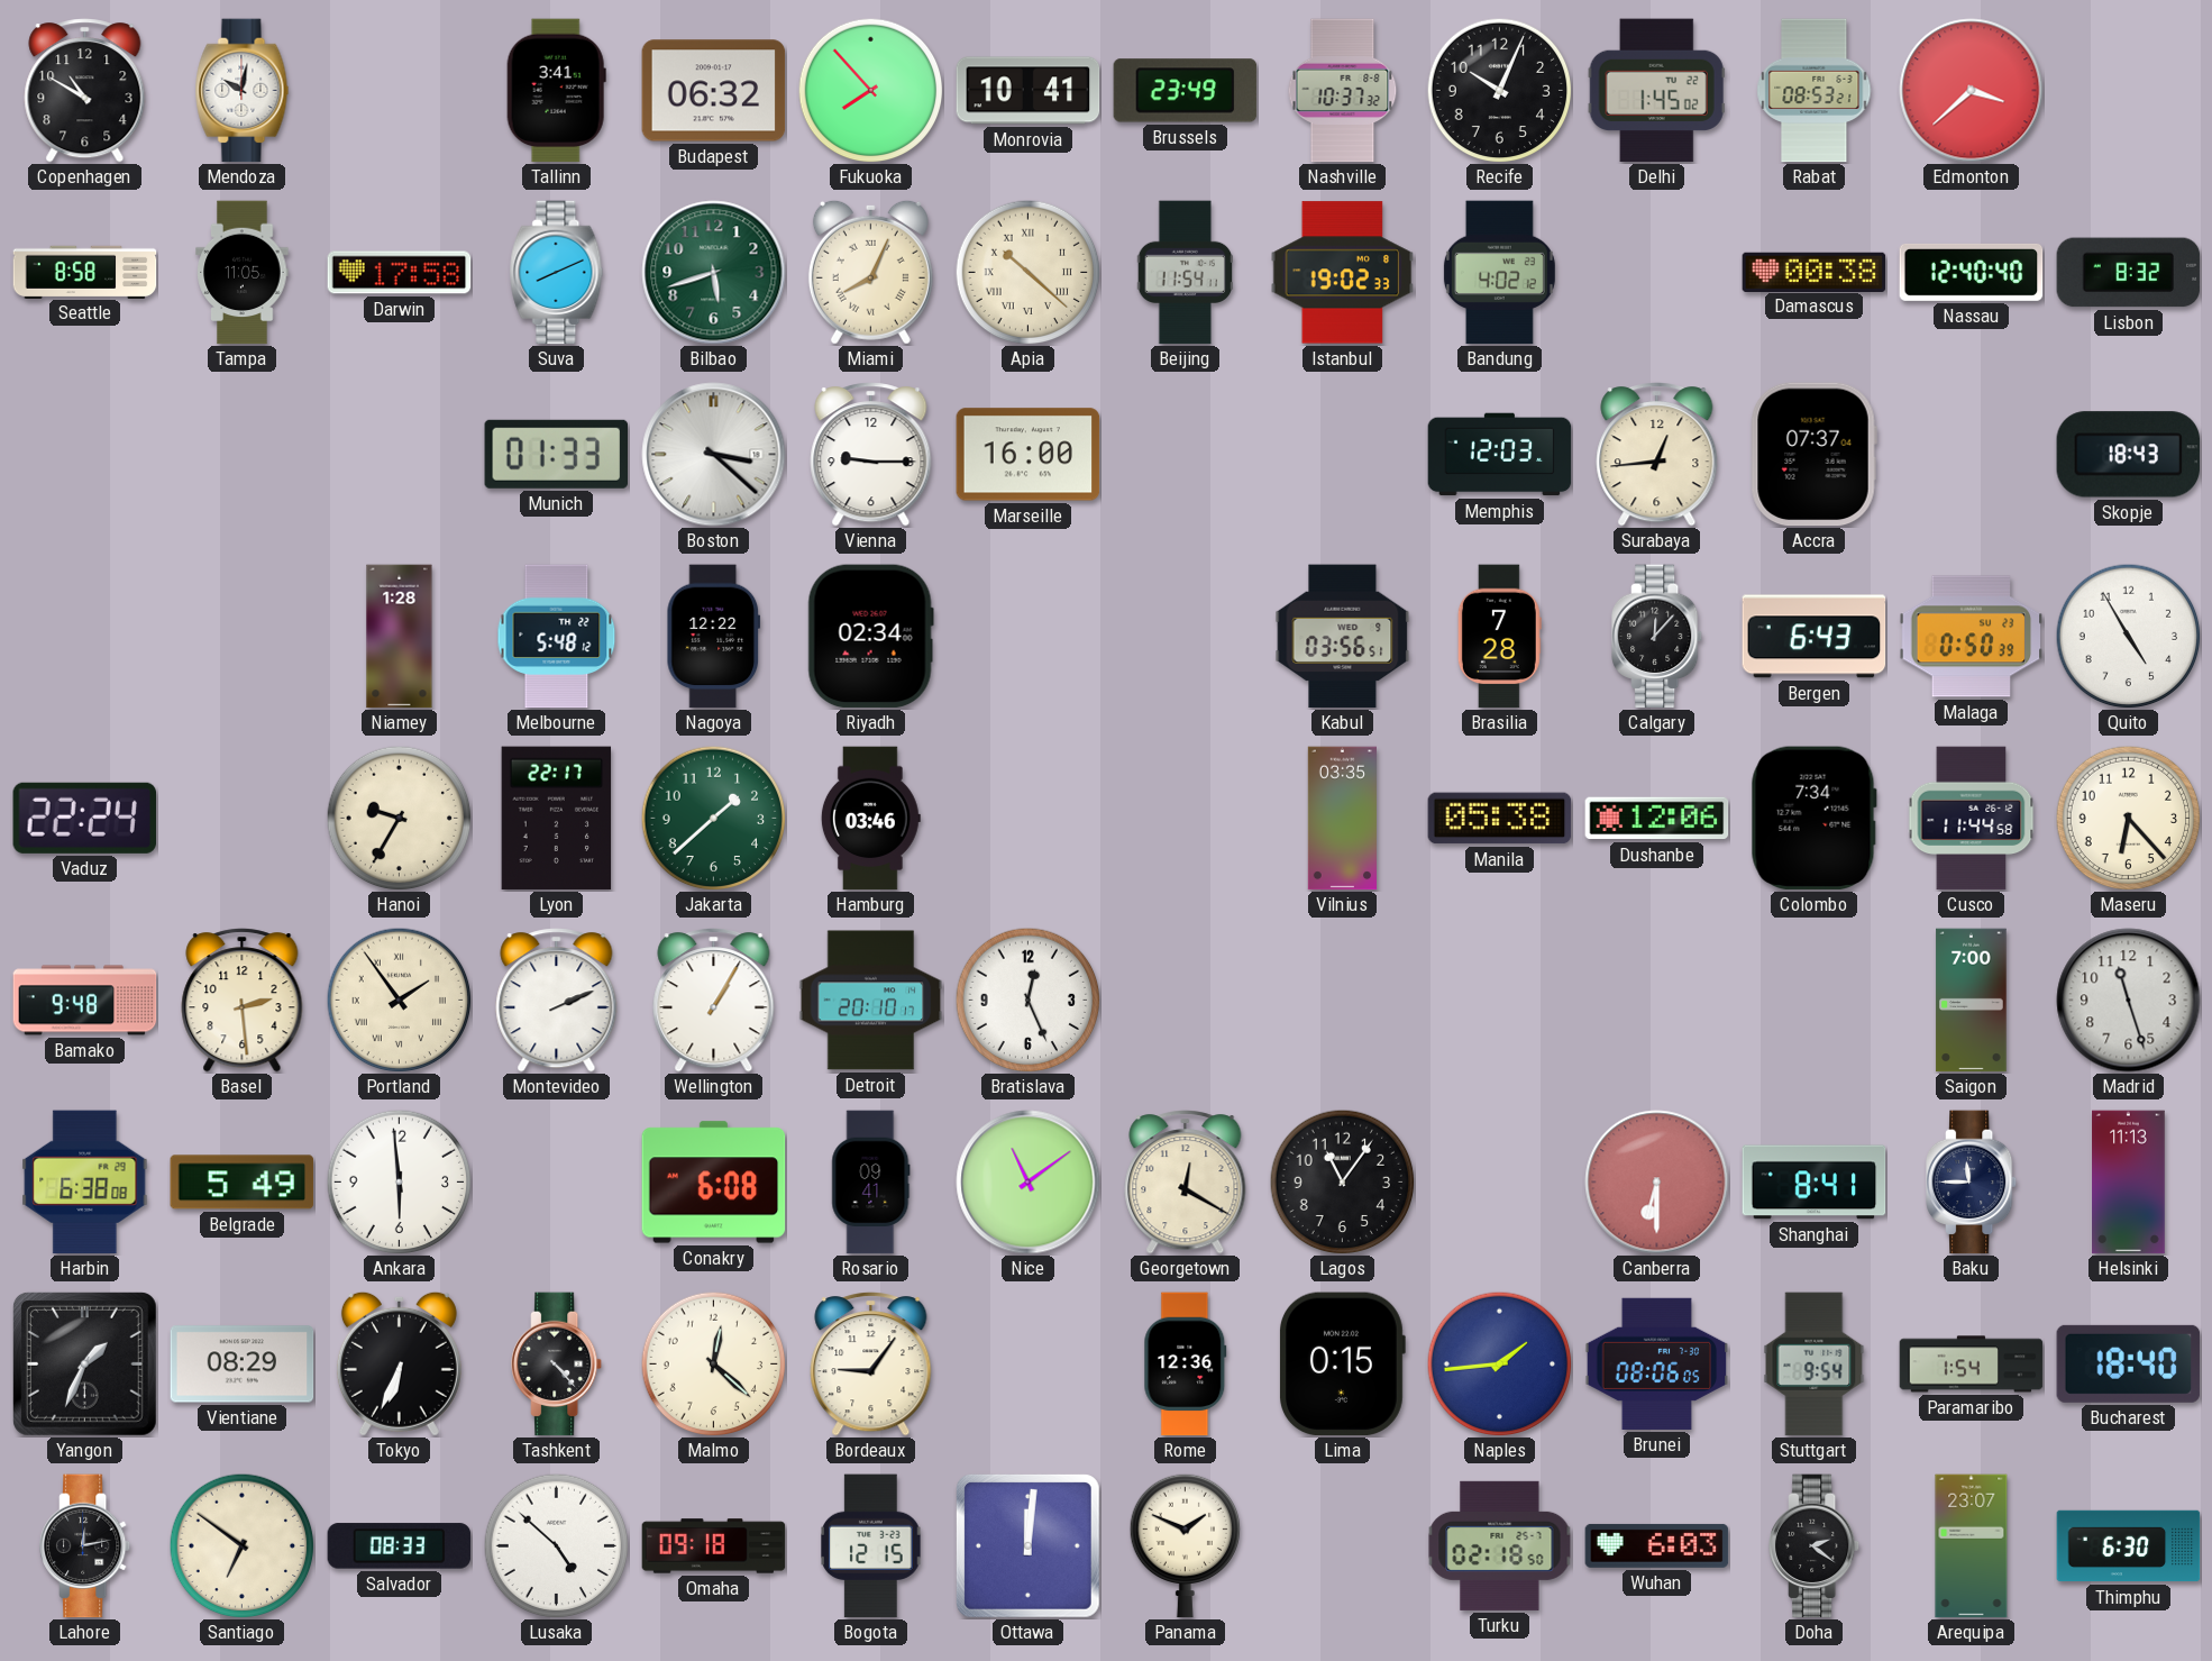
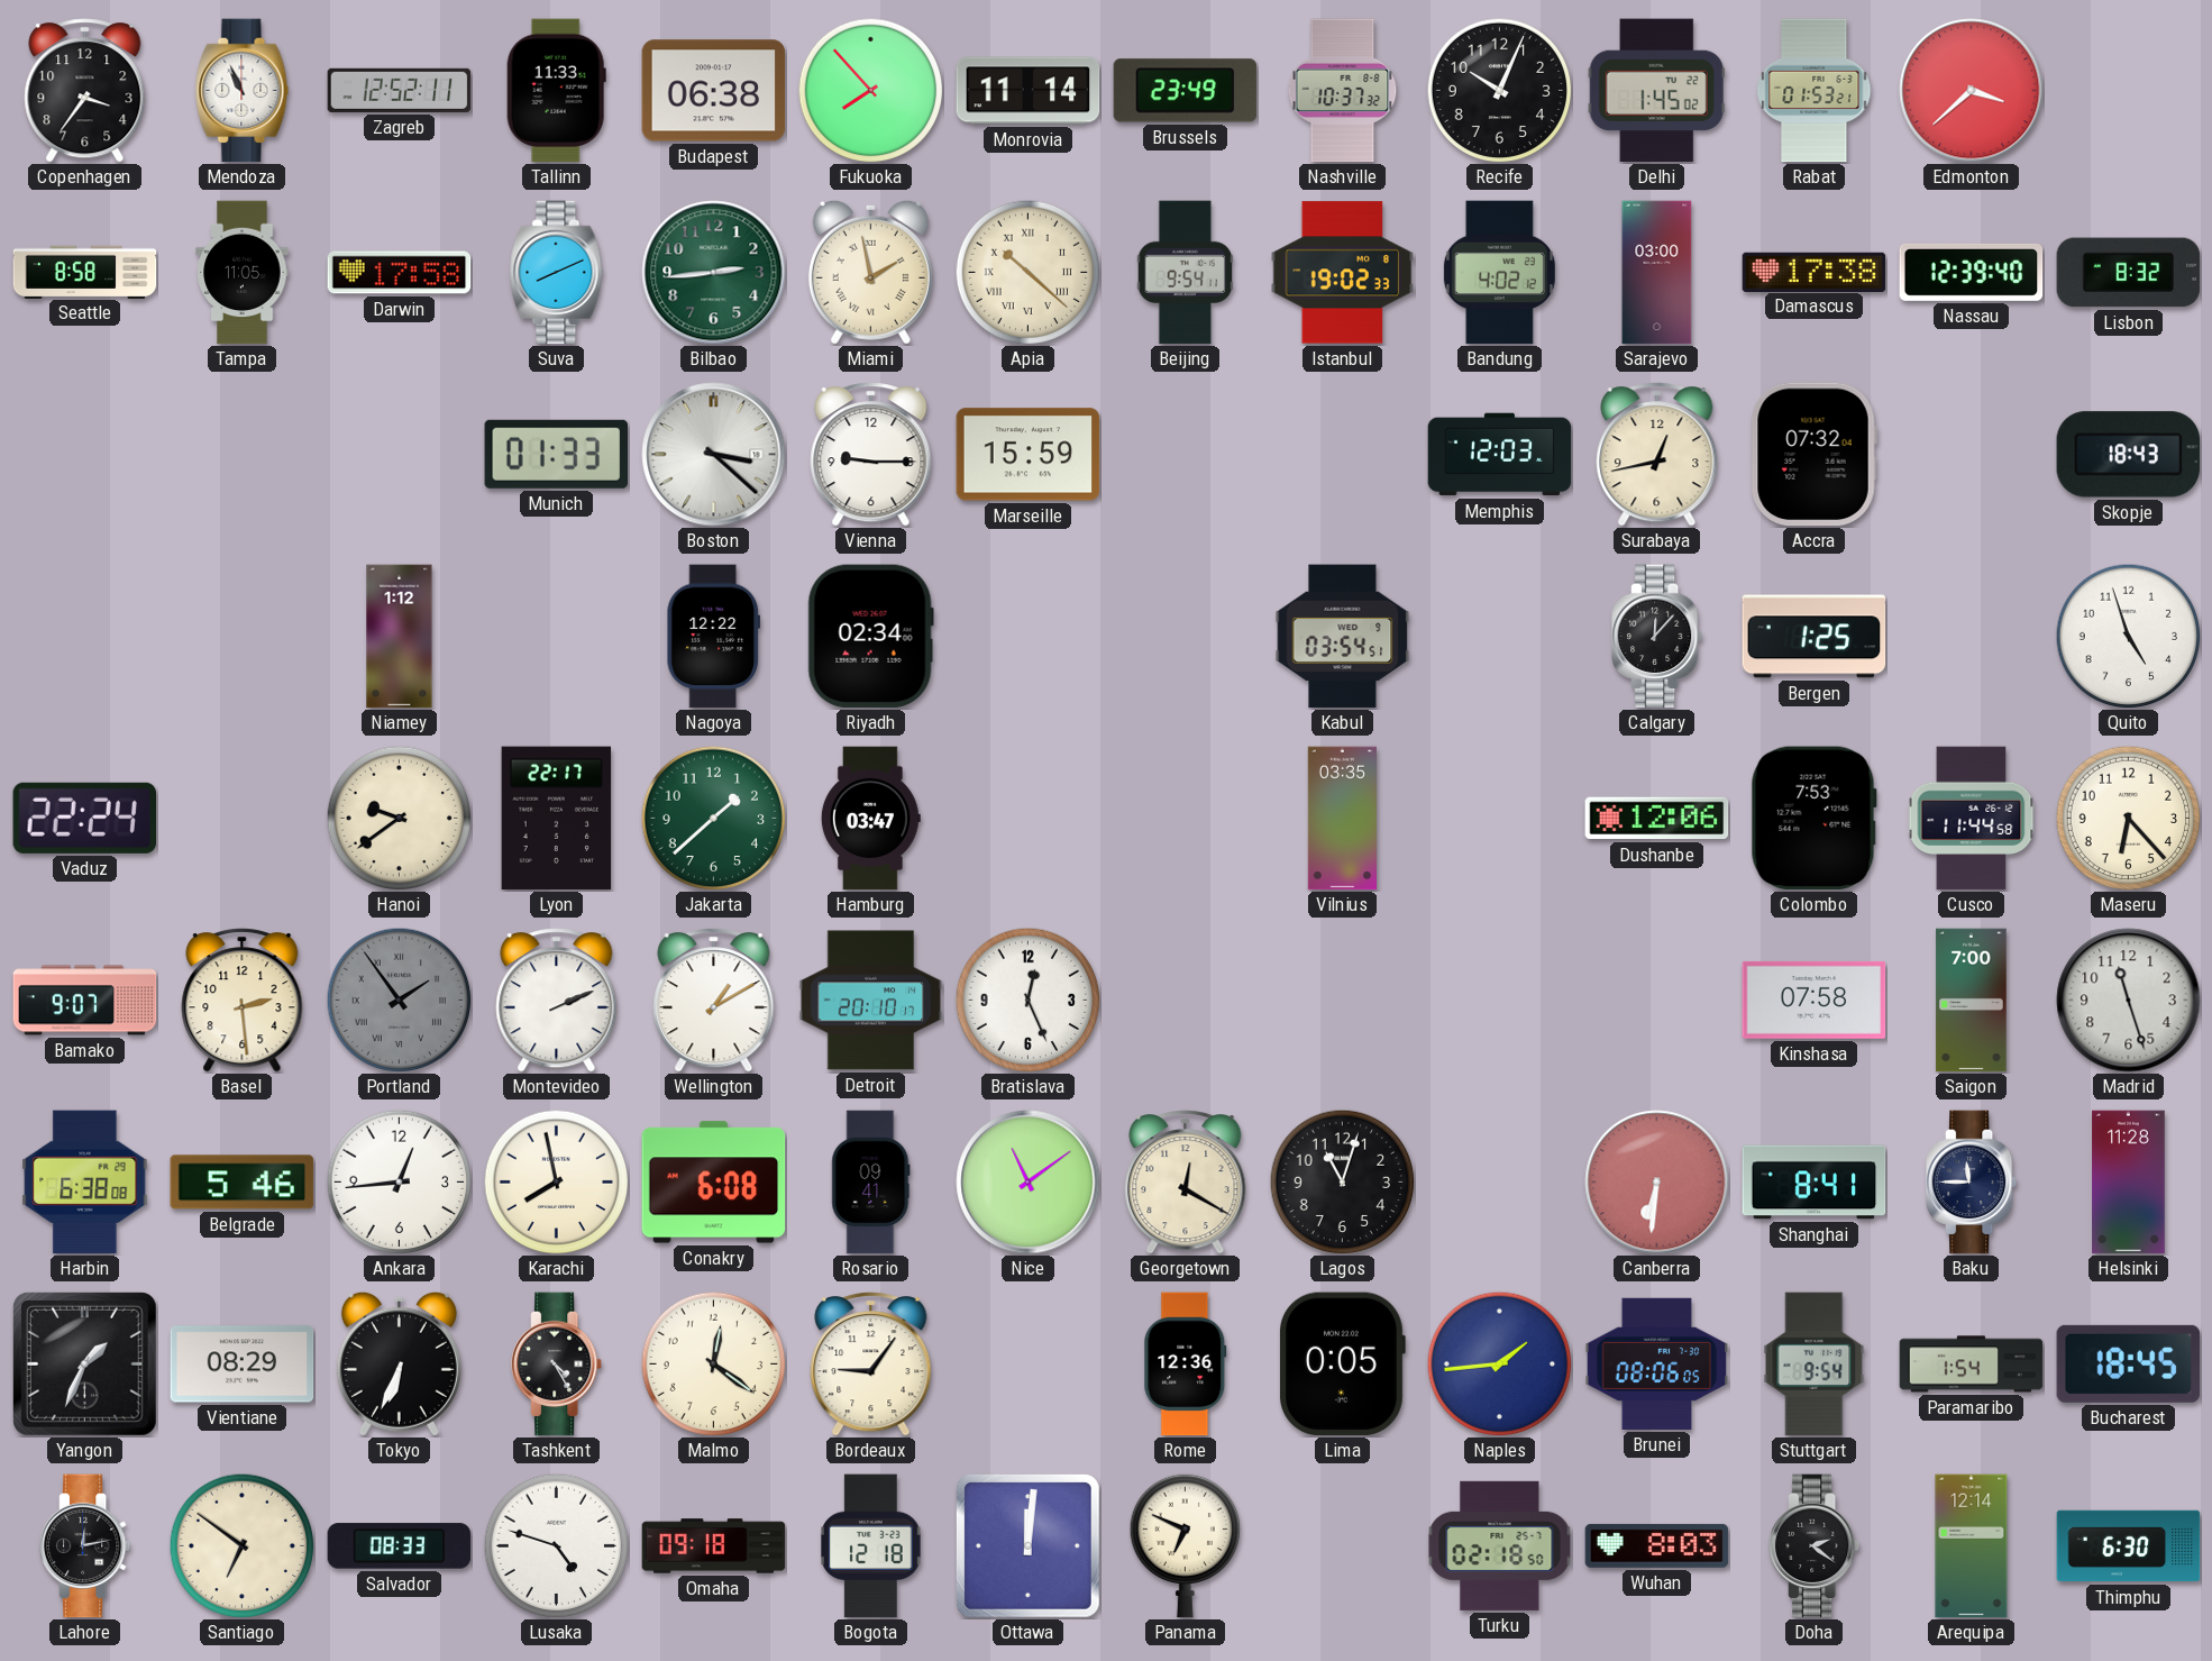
Copenhagen: 10:50 -> 3:36 (85, 91)
Mendoza: 10:02 -> 10:56 (243, 91)
Zagreb: none -> 12:52 (400, 90)
Tallinn: 3:41 -> 11:33 (556, 91)
Budapest: 06:32 -> 06:38 (714, 91)
Monrovia: 10:41 -> 11:14 (1029, 91)
Rabat: 08:53 -> 01:53 (1815, 91)
Bilbao: 5:42 -> 2:44 (714, 273)
Miami: 8:04 -> 1:58 (870, 272)
Beijing: 11:54 -> 9:54 (1186, 273)
Sarajevo: none -> 03:00 (1657, 273)
Damascus: 00:38 -> 17:38 (1815, 272)
Nassau: 12:40 -> 12:39 (1972, 272)
Marseille: 16:00 -> 15:59 (1029, 455)
Surabaya: 12:44 -> 12:43 (1657, 455)
Accra: 07:37 -> 07:32 (1813, 455)
Niamey: 1:28 -> 1:12 (400, 637)
Melbourne: 5:48 -> none (557, 637)
Kabul: 03:56 -> 03:54 (1343, 637)
Brasilia: 7:28 -> none (1499, 637)
Bergen: 6:43 -> 1:25 (1815, 637)
Malaga: 0:50 -> none (1972, 637)
Quito: 4:55 -> 4:57 (2128, 636)
Hanoi: 9:35 -> 9:39 (399, 818)
Hamburg: 03:46 -> 03:47 (870, 819)
Manila: 05:38 -> none (1500, 819)
Colombo: 7:34 -> 7:53 (1813, 819)
Bamako: 9:48 -> 9:07 (85, 1001)
Portland dial: cream -> grey (399, 1000)
Wellington: 1:05 -> 1:10 (714, 1001)
Kinshasa: none -> 07:58 (1815, 1000)
Belgrade: 5:49 -> 5:46 (243, 1183)
Ankara: 5:59 -> 12:44 (399, 1181)
Karachi: none -> 7:58 (556, 1181)
Lagos: 11:06 -> 11:03 (1342, 1181)
Canberra: 6:30 -> 6:31 (1657, 1183)
Helsinki: 11:13 -> 11:28 (2129, 1183)
Tashkent: 4:23 -> 4:25 (558, 1365)
Malmo: 12:22 -> 12:21 (713, 1363)
Lima: 0:15 -> 0:05 (1343, 1365)
Bucharest: 18:40 -> 18:45 (2129, 1363)
Lusaka: 4:52 -> 4:48 (556, 1545)
Bogota: 12:15 -> 12:18 (871, 1546)
Panama: 1:49 -> 6:49 (1185, 1545)
Wuhan: 6:03 -> 8:03 (1657, 1545)
Arequipa: 23:07 -> 12:14 (1972, 1546)
